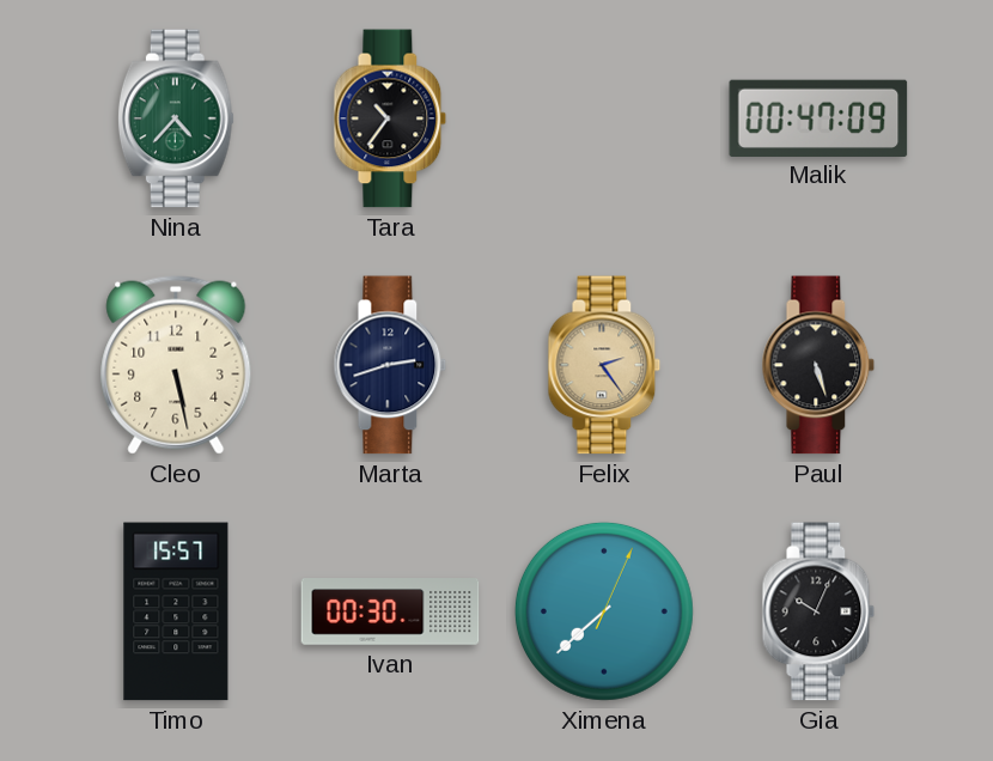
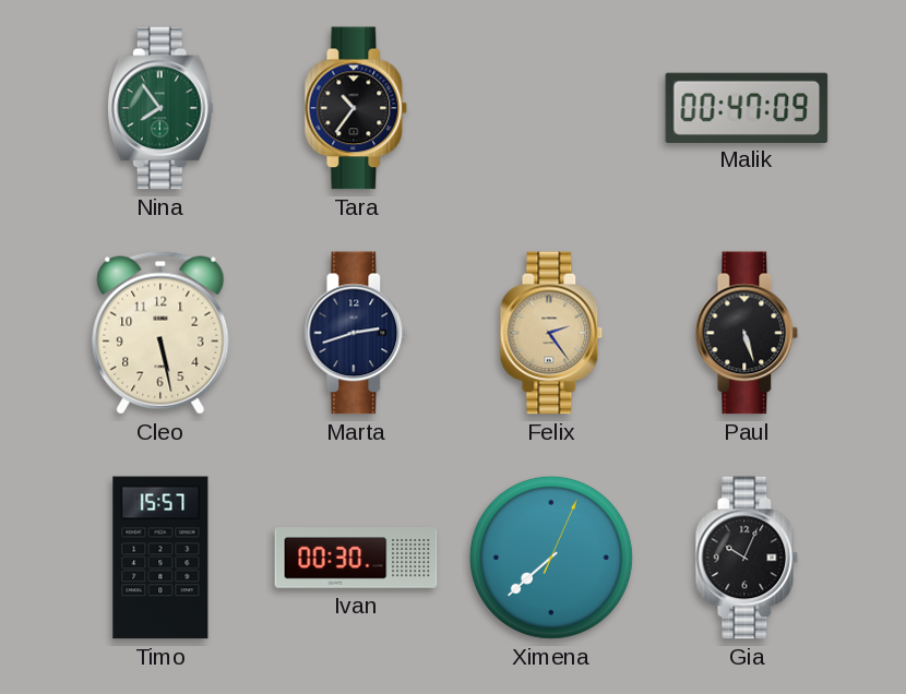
Nina: 4:37 -> 7:54 (160, 108)
